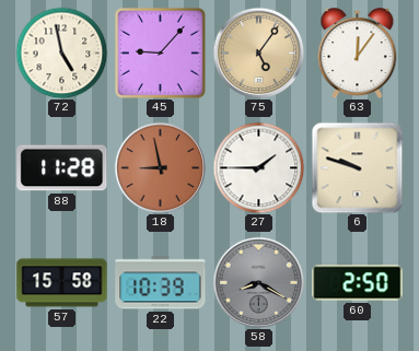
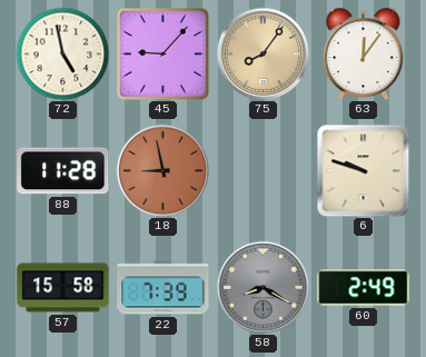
75: 5:06 -> 8:06 (262, 53)
27: 1:45 -> none (258, 167)
22: 10:39 -> 7:39 (164, 288)
60: 2:50 -> 2:49 (364, 288)
